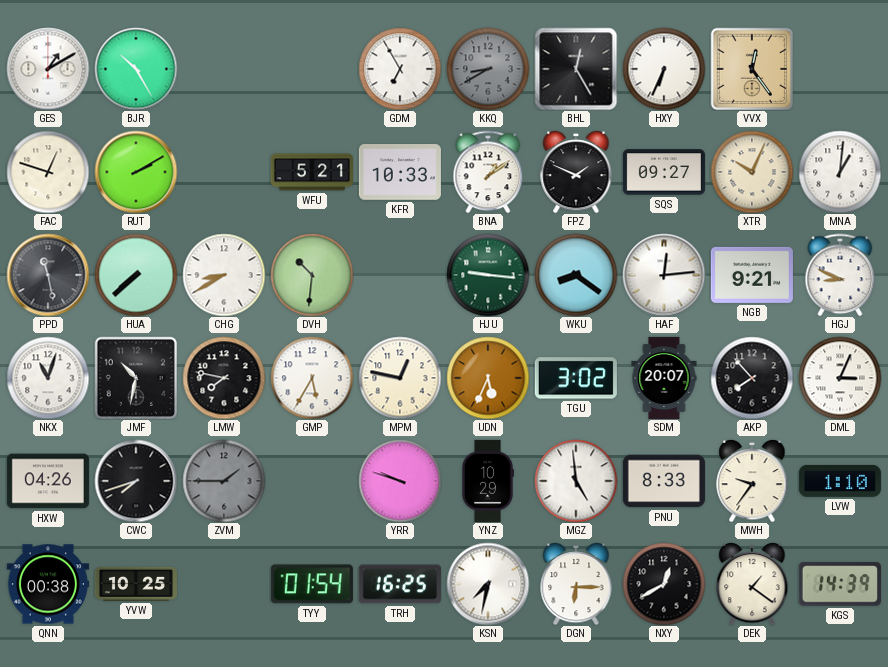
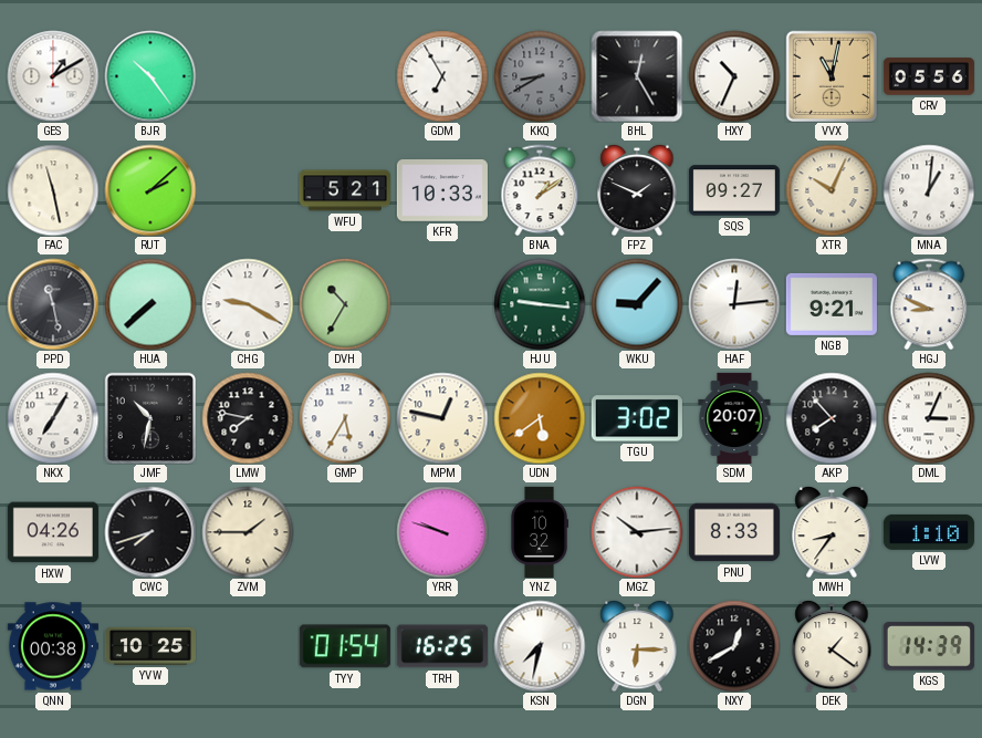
BJR: 10:25 -> 10:24 (150, 76)
HXY: 6:34 -> 10:34 (734, 76)
VVX: 12:24 -> 11:02 (832, 76)
CRV: none -> 05:56 (929, 76)
FAC: 12:48 -> 11:28 (53, 190)
RUT: 2:10 -> 2:08 (150, 190)
CHG: 8:40 -> 9:20 (248, 304)
DVH: 10:31 -> 10:35 (345, 304)
WKU: 8:21 -> 9:07 (637, 304)
NKX: 11:03 -> 7:05 (53, 418)
UDN: 5:34 -> 5:39 (540, 418)
ZVM dial: grey -> cream (248, 532)
YNZ: 10:29 -> 10:32 (539, 532)
MGZ: 4:59 -> 10:14 (637, 532)
MWH: 9:36 -> 8:36 (832, 532)
